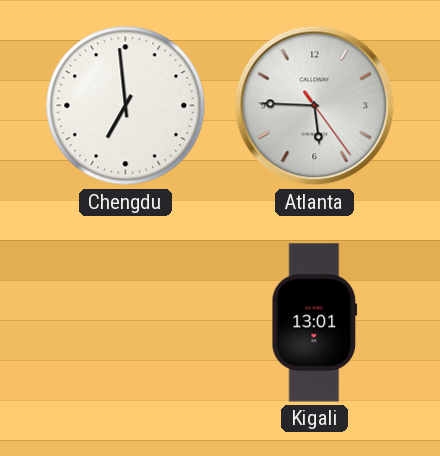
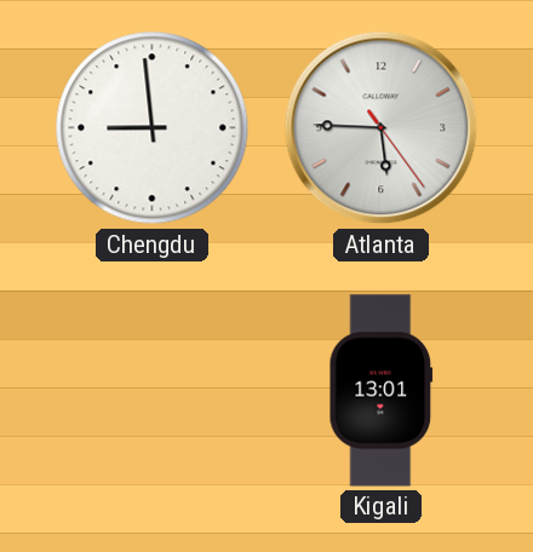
Chengdu: 6:59 -> 8:59 (153, 128)
